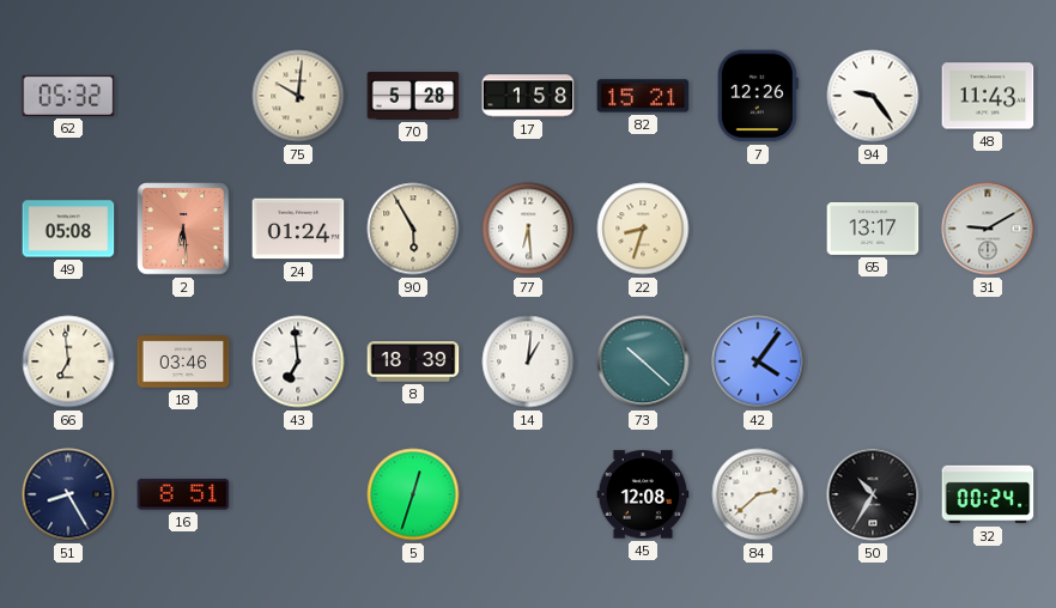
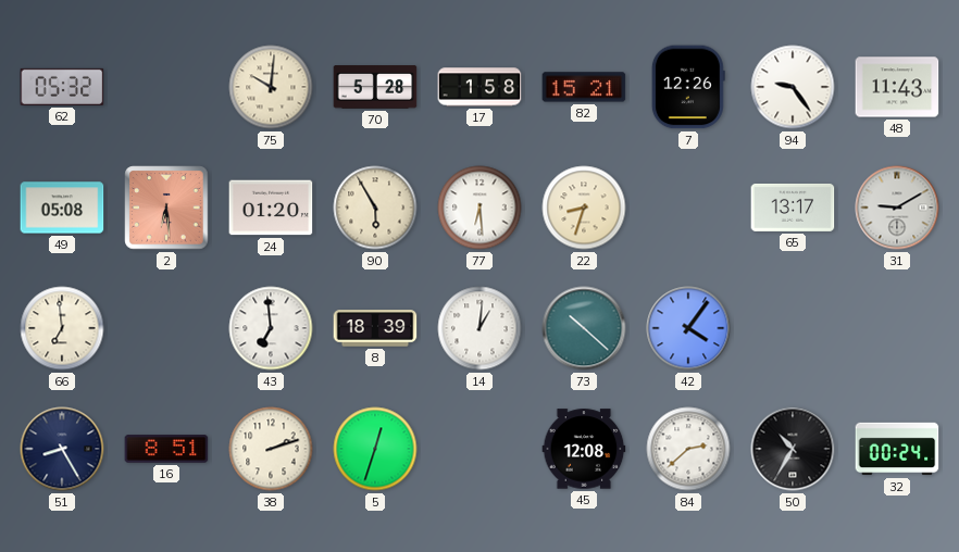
24: 01:24 -> 01:20 (271, 208)
18: 03:46 -> none (183, 361)
38: none -> 2:12 (271, 449)
